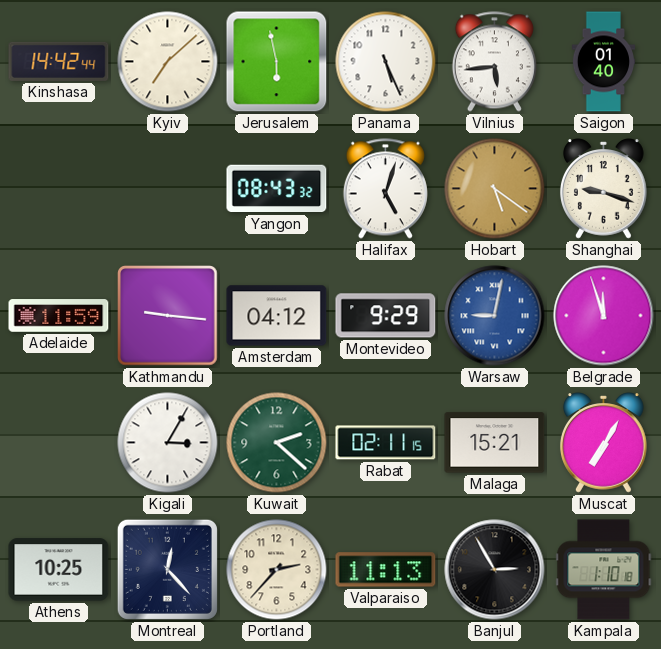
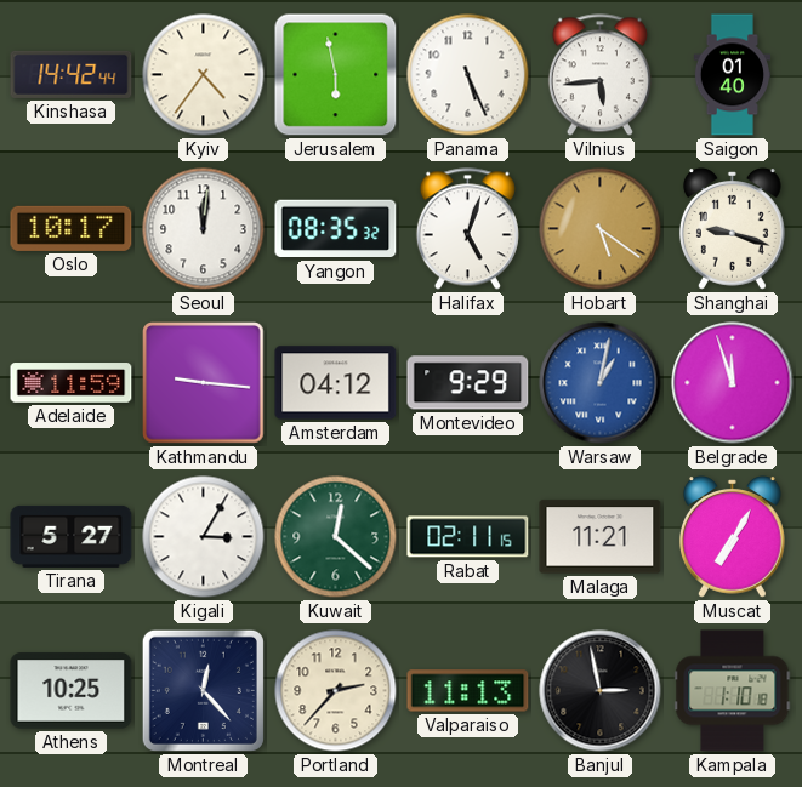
Kyiv: 7:08 -> 4:36 (204, 75)
Oslo: none -> 10:17 (72, 228)
Seoul: none -> 12:01 (204, 229)
Yangon: 08:43 -> 08:35 (336, 229)
Warsaw: 9:02 -> 1:02 (601, 383)
Tirana: none -> 5:27 (72, 536)
Kuwait: 2:22 -> 12:22 (336, 537)
Malaga: 15:21 -> 11:21 (601, 537)
Banjul: 2:55 -> 2:58 (601, 691)
